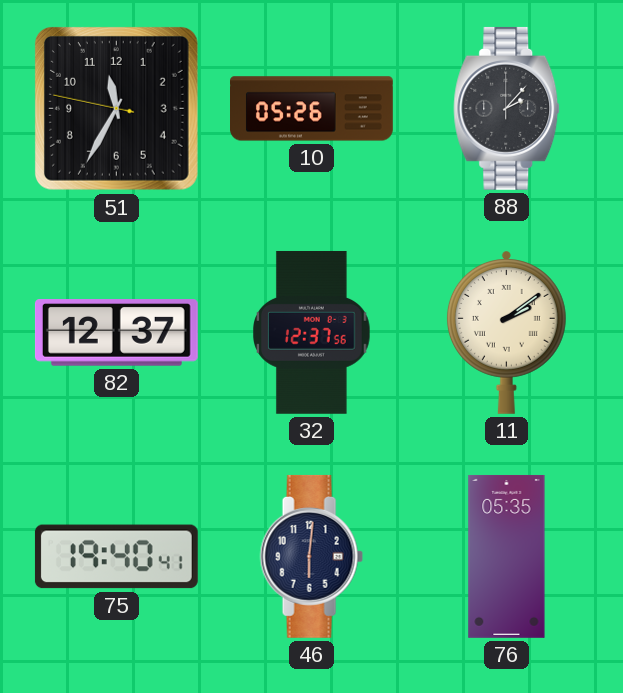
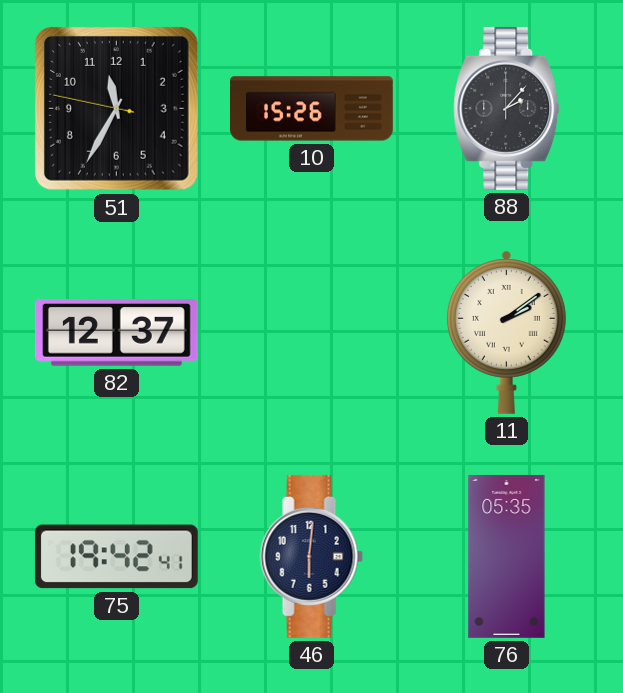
10: 05:26 -> 15:26 (312, 109)
32: 12:37 -> none (312, 332)
75: 19:40 -> 19:42 (116, 557)
